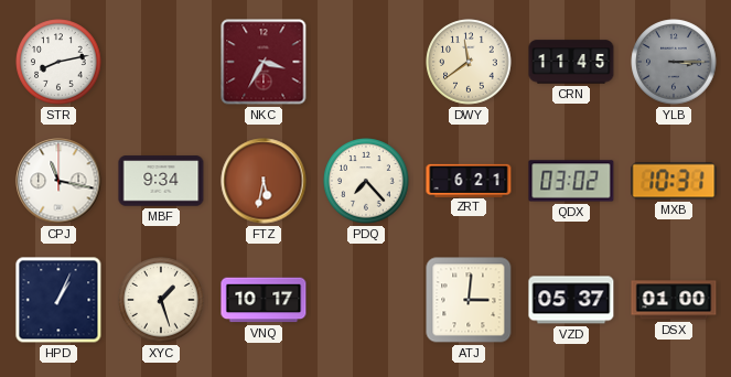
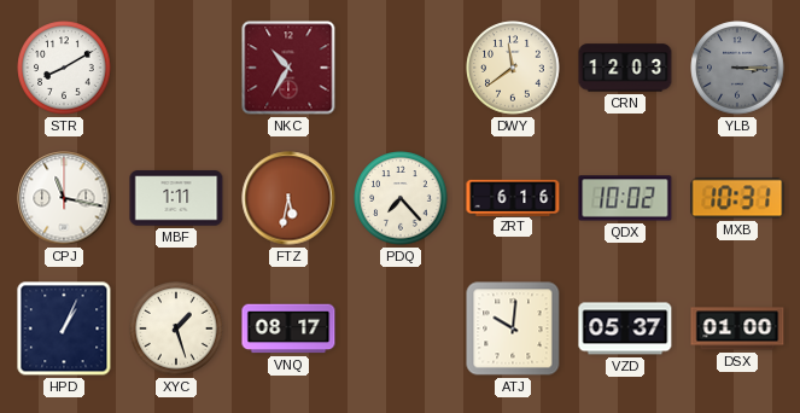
STR: 8:13 -> 8:10 (64, 68)
NKC: 3:35 -> 10:35 (288, 68)
CRN: 11:45 -> 12:03 (625, 68)
MBF: 9:34 -> 1:11 (176, 198)
ZRT: 6:21 -> 6:16 (513, 197)
QDX: 03:02 -> 10:02 (625, 198)
VNQ: 10:17 -> 08:17 (288, 328)
ATJ: 3:01 -> 10:01 (513, 328)
